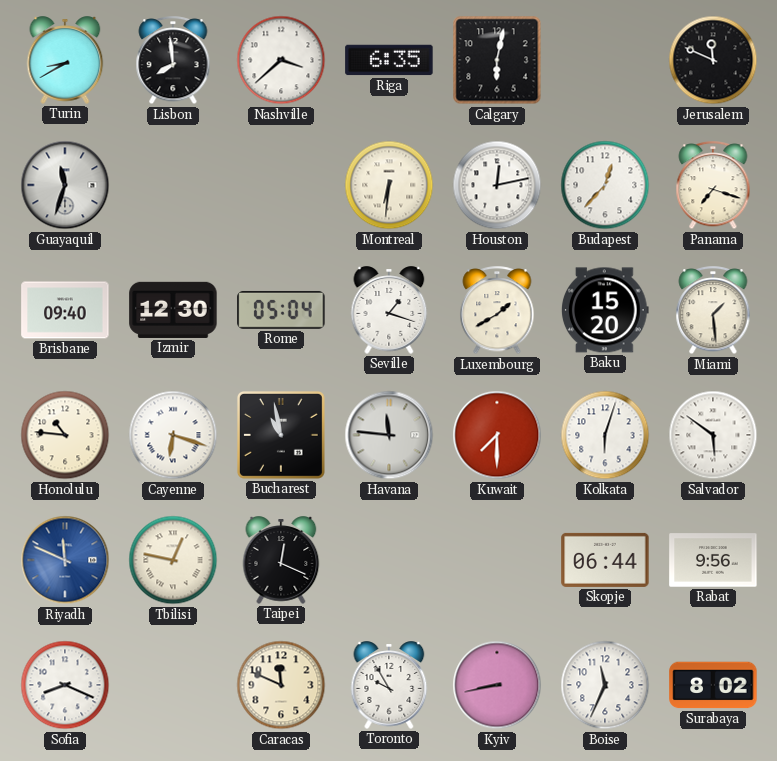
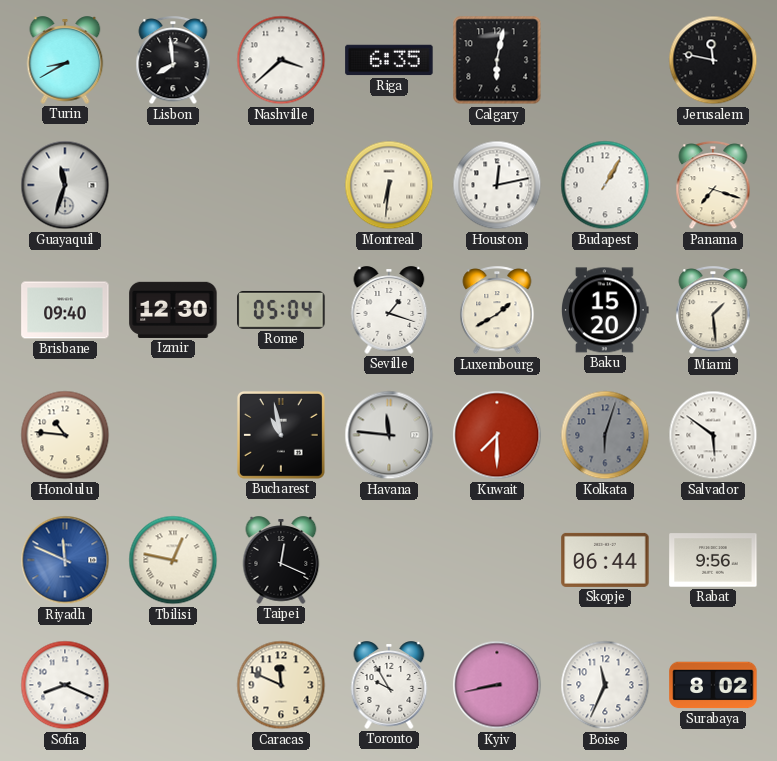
Jerusalem: 11:49 -> 11:47 (713, 60)
Budapest: 12:37 -> 1:05 (605, 185)
Cayenne: 6:18 -> none (173, 435)
Kolkata dial: white -> grey (605, 435)
